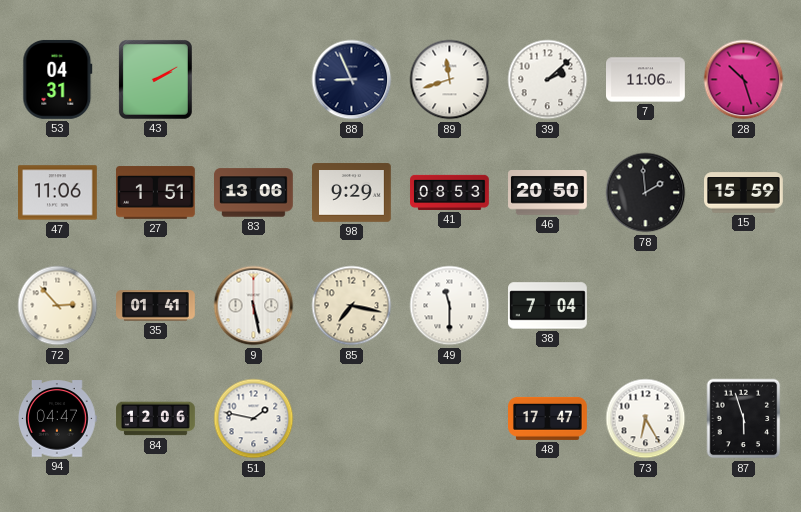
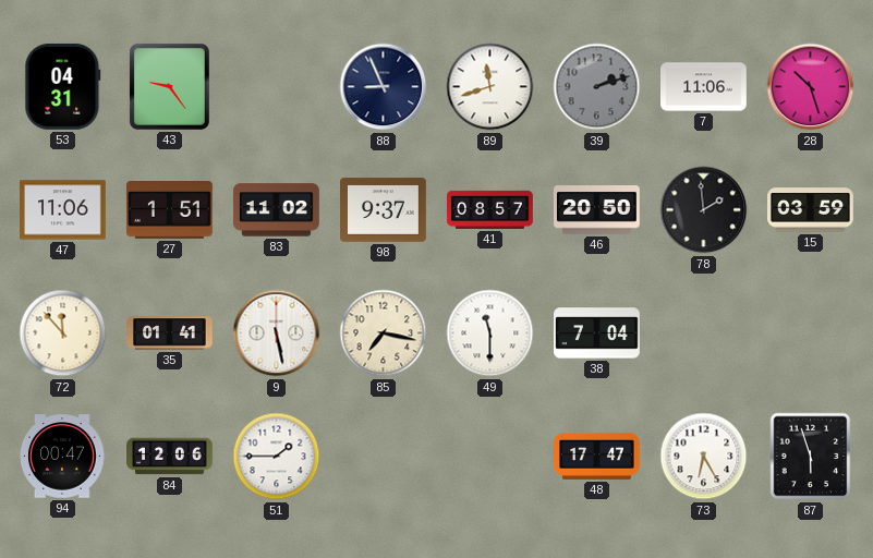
43: 2:10 -> 9:24 (169, 86)
39: 2:08 -> 2:12 (597, 87)
39 dial: white -> grey (597, 87)
83: 13:06 -> 11:02 (277, 210)
98: 9:29 -> 9:37 (384, 210)
41: 08:53 -> 08:57 (490, 209)
15: 15:59 -> 03:59 (811, 210)
72: 2:53 -> 11:53 (63, 333)
94: 04:47 -> 00:47 (63, 457)
51: 1:47 -> 1:45 (277, 457)
